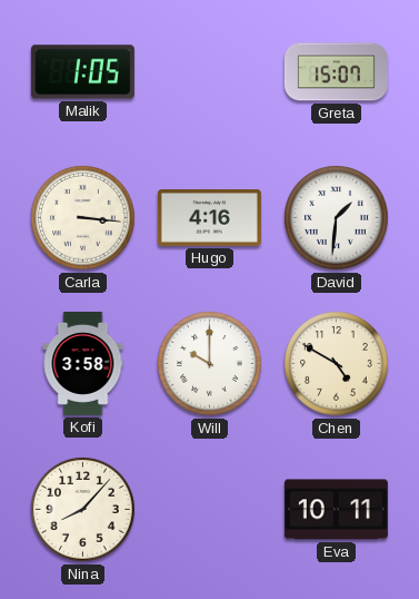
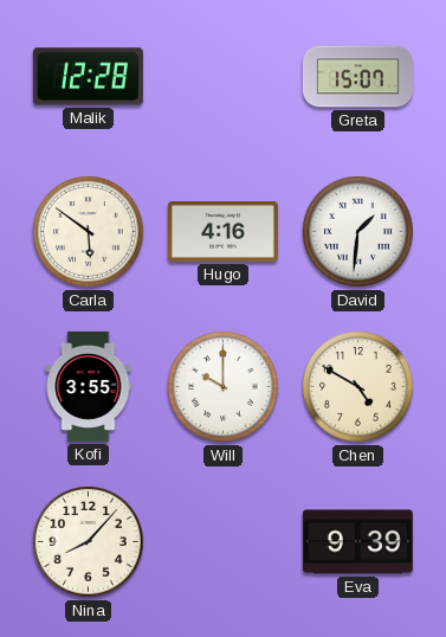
Malik: 1:05 -> 12:28 (88, 77)
Carla: 3:16 -> 5:51 (89, 232)
Kofi: 3:58 -> 3:55 (89, 386)
Eva: 10:11 -> 9:39 (357, 542)
